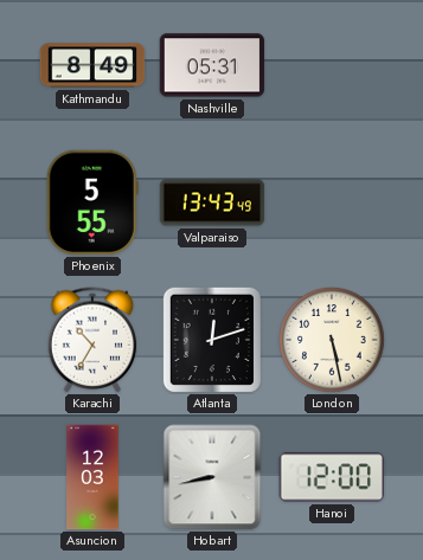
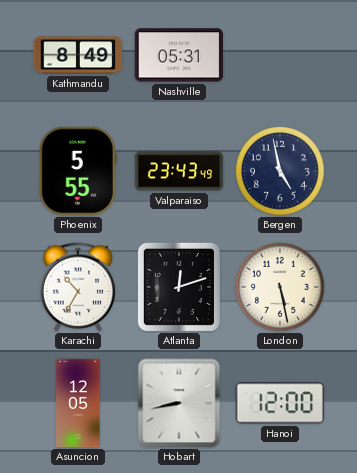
Valparaiso: 13:43 -> 23:43 (179, 171)
Bergen: none -> 4:58 (281, 172)
Asuncion: 12:03 -> 12:05 (78, 403)
